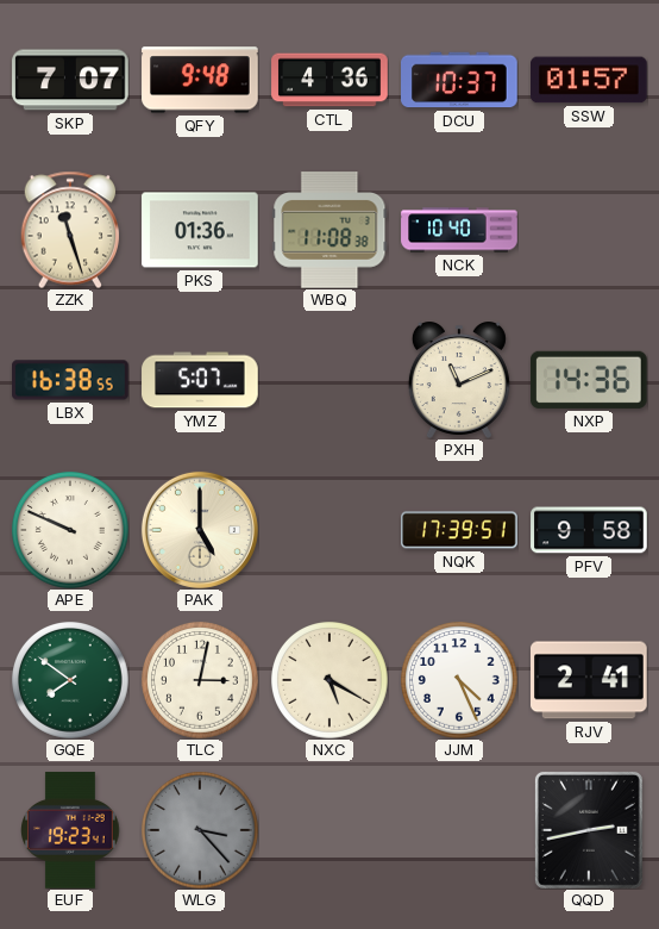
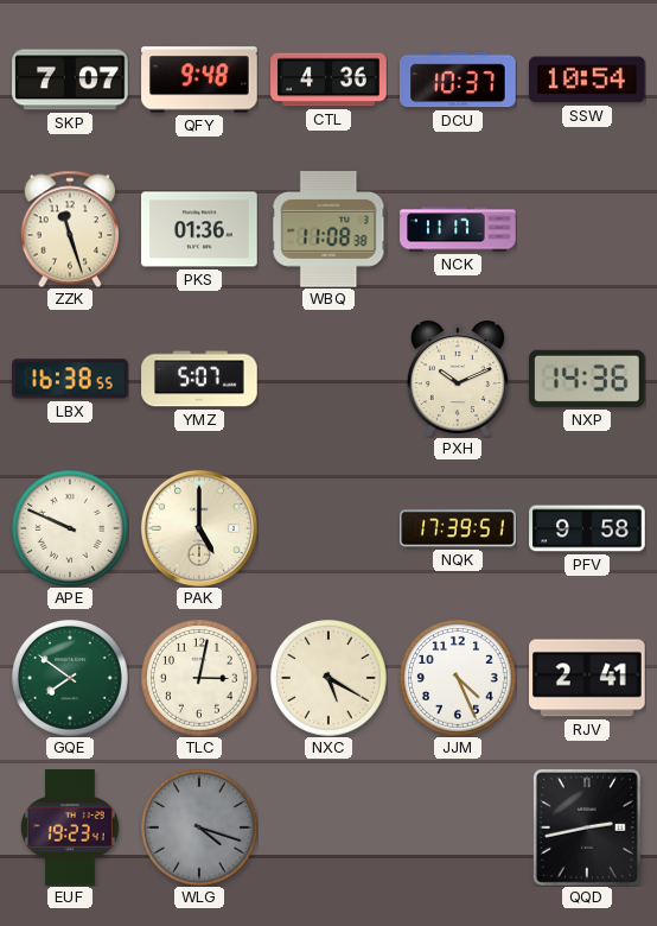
SSW: 01:57 -> 10:54 (588, 80)
NCK: 10:40 -> 11:17 (458, 229)
PXH: 11:11 -> 10:11 (458, 379)
WLG: 3:23 -> 4:18 (200, 829)
